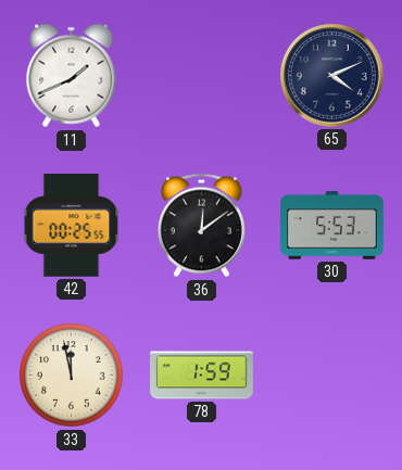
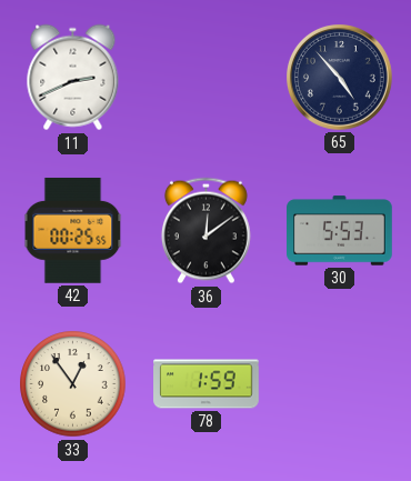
11: 1:41 -> 2:41 (73, 78)
65: 4:11 -> 4:53 (340, 78)
33: 11:58 -> 12:54 (73, 384)
